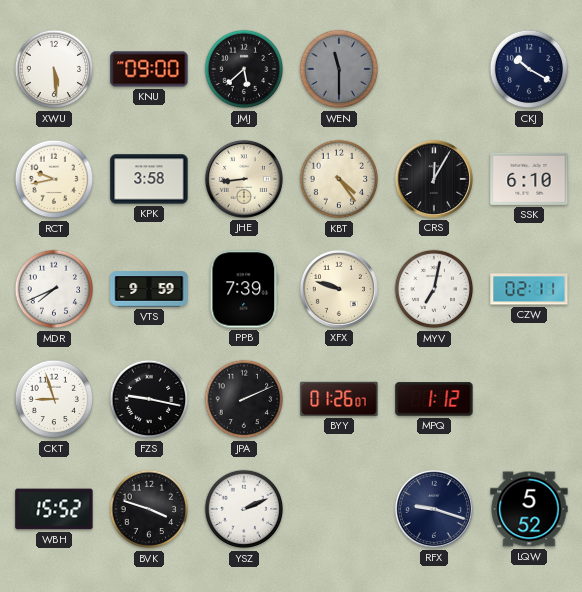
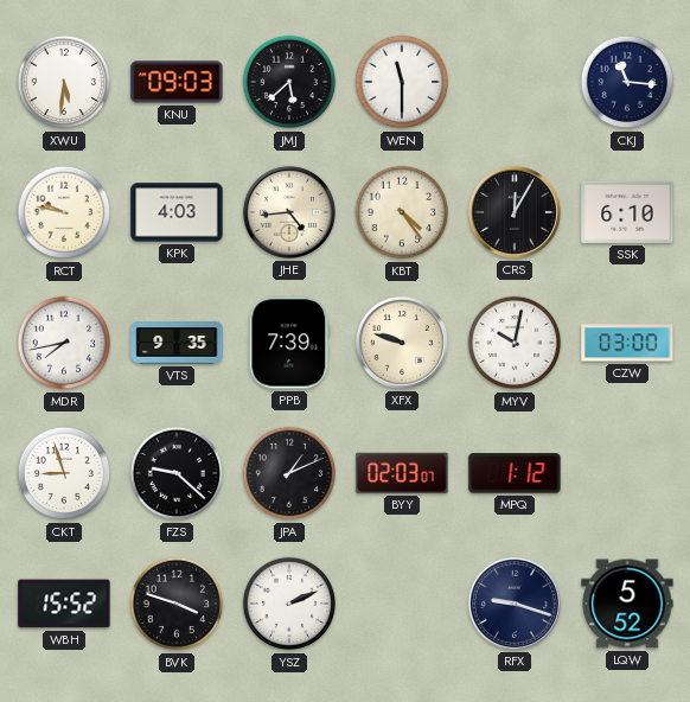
XWU: 5:29 -> 5:31 (64, 82)
KNU: 09:00 -> 09:03 (177, 82)
WEN dial: grey -> white (402, 82)
CKJ: 10:20 -> 11:16 (627, 82)
RCT: 9:43 -> 9:47 (64, 212)
KPK: 3:58 -> 4:03 (177, 212)
JHE: 8:44 -> 4:44 (289, 212)
MDR: 7:41 -> 7:43 (64, 343)
VTS: 9:59 -> 9:35 (177, 343)
MYV: 7:02 -> 10:02 (515, 343)
CZW: 02:11 -> 03:00 (627, 343)
FZS: 9:17 -> 9:22 (177, 473)
JPA: 2:11 -> 1:11 (289, 473)
BYY: 01:26 -> 02:03 (402, 473)
